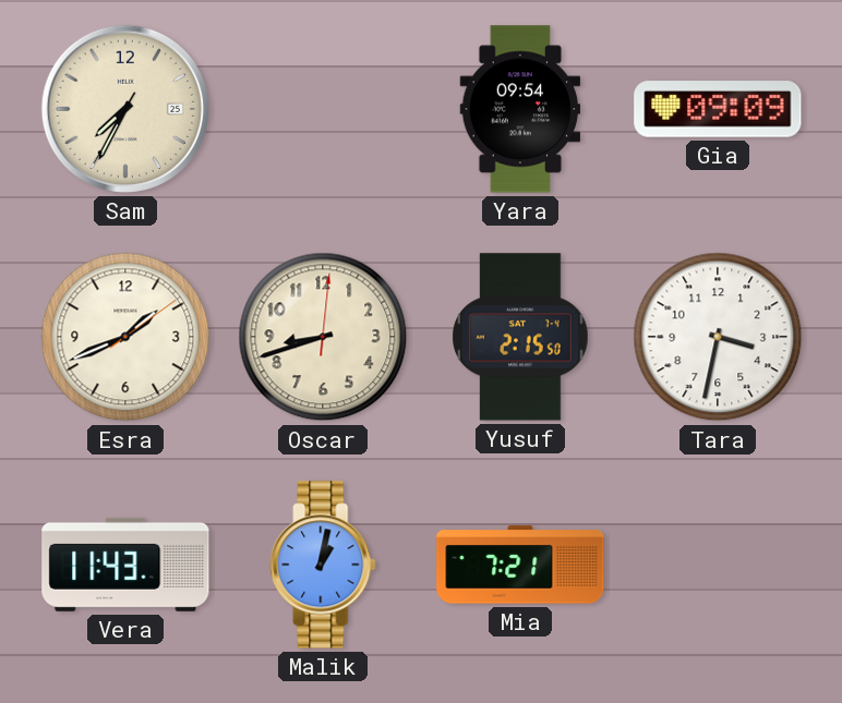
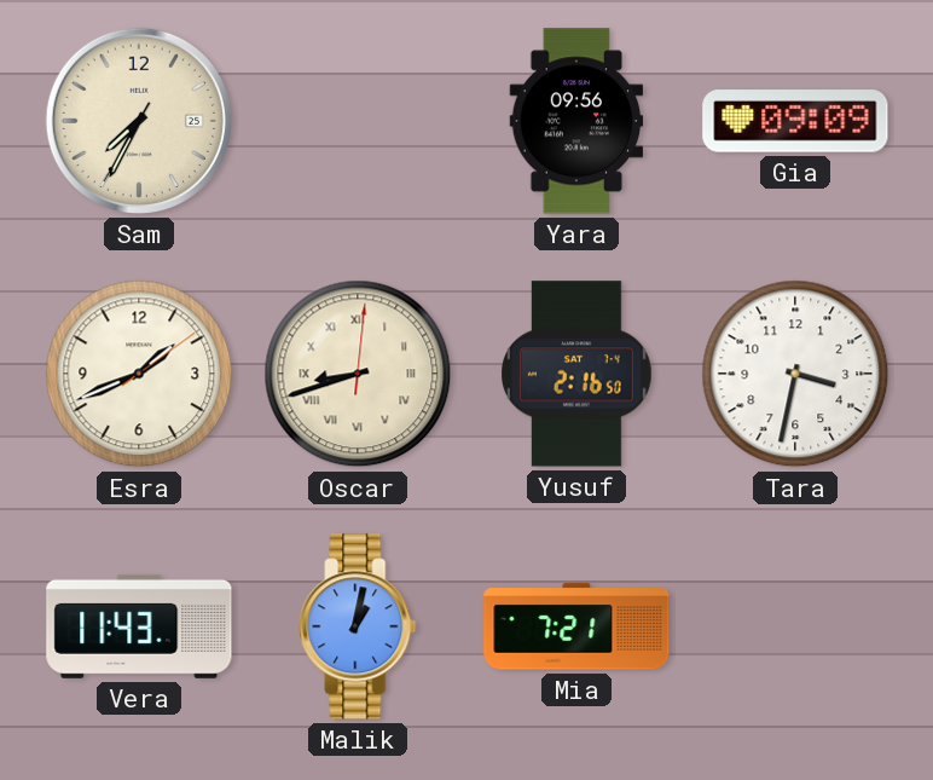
Yara: 09:54 -> 09:56 (576, 121)
Oscar numerals: Arabic -> Roman (358, 374)
Yusuf: 2:15 -> 2:16 (578, 374)
